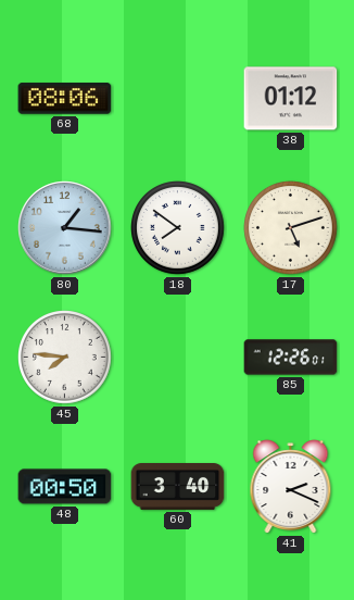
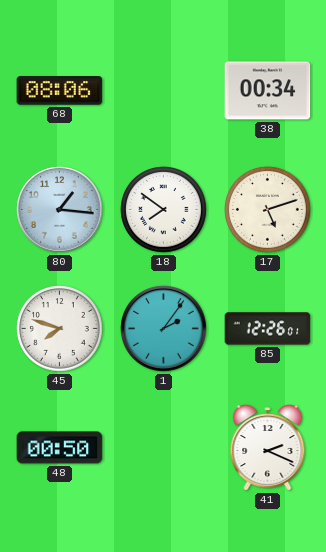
38: 01:12 -> 00:34 (268, 91)
45: 7:46 -> 7:48 (60, 329)
1: none -> 2:06 (164, 329)
60: 3:40 -> none (178, 487)
